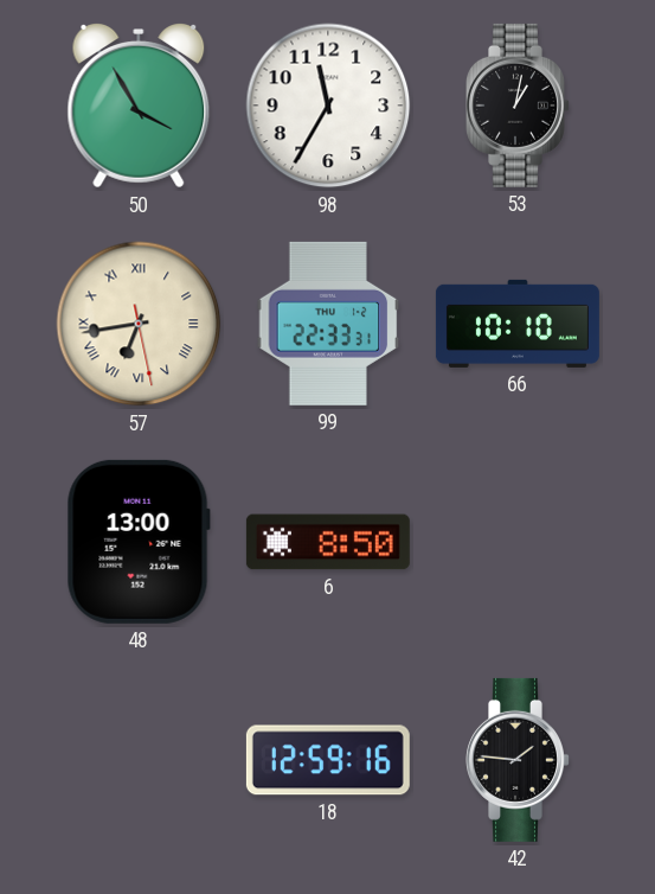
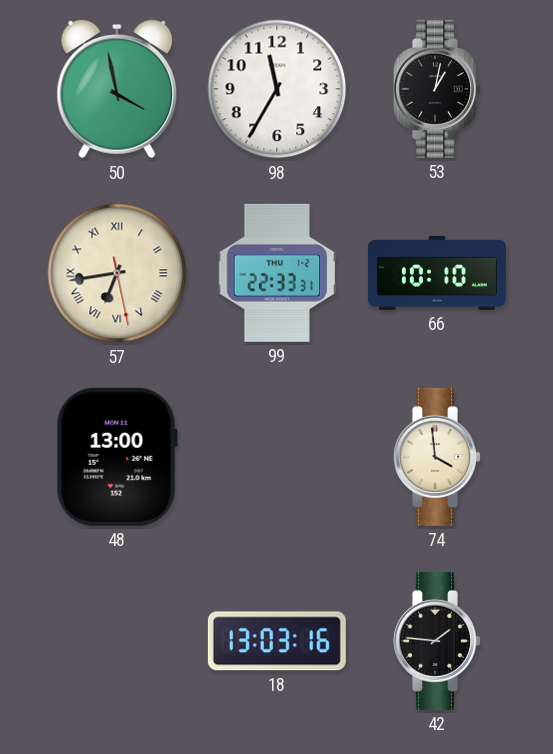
50: 3:55 -> 3:58 (117, 90)
6: 8:50 -> none (328, 542)
74: none -> 3:59 (438, 457)
18: 12:59 -> 13:03 (277, 641)
